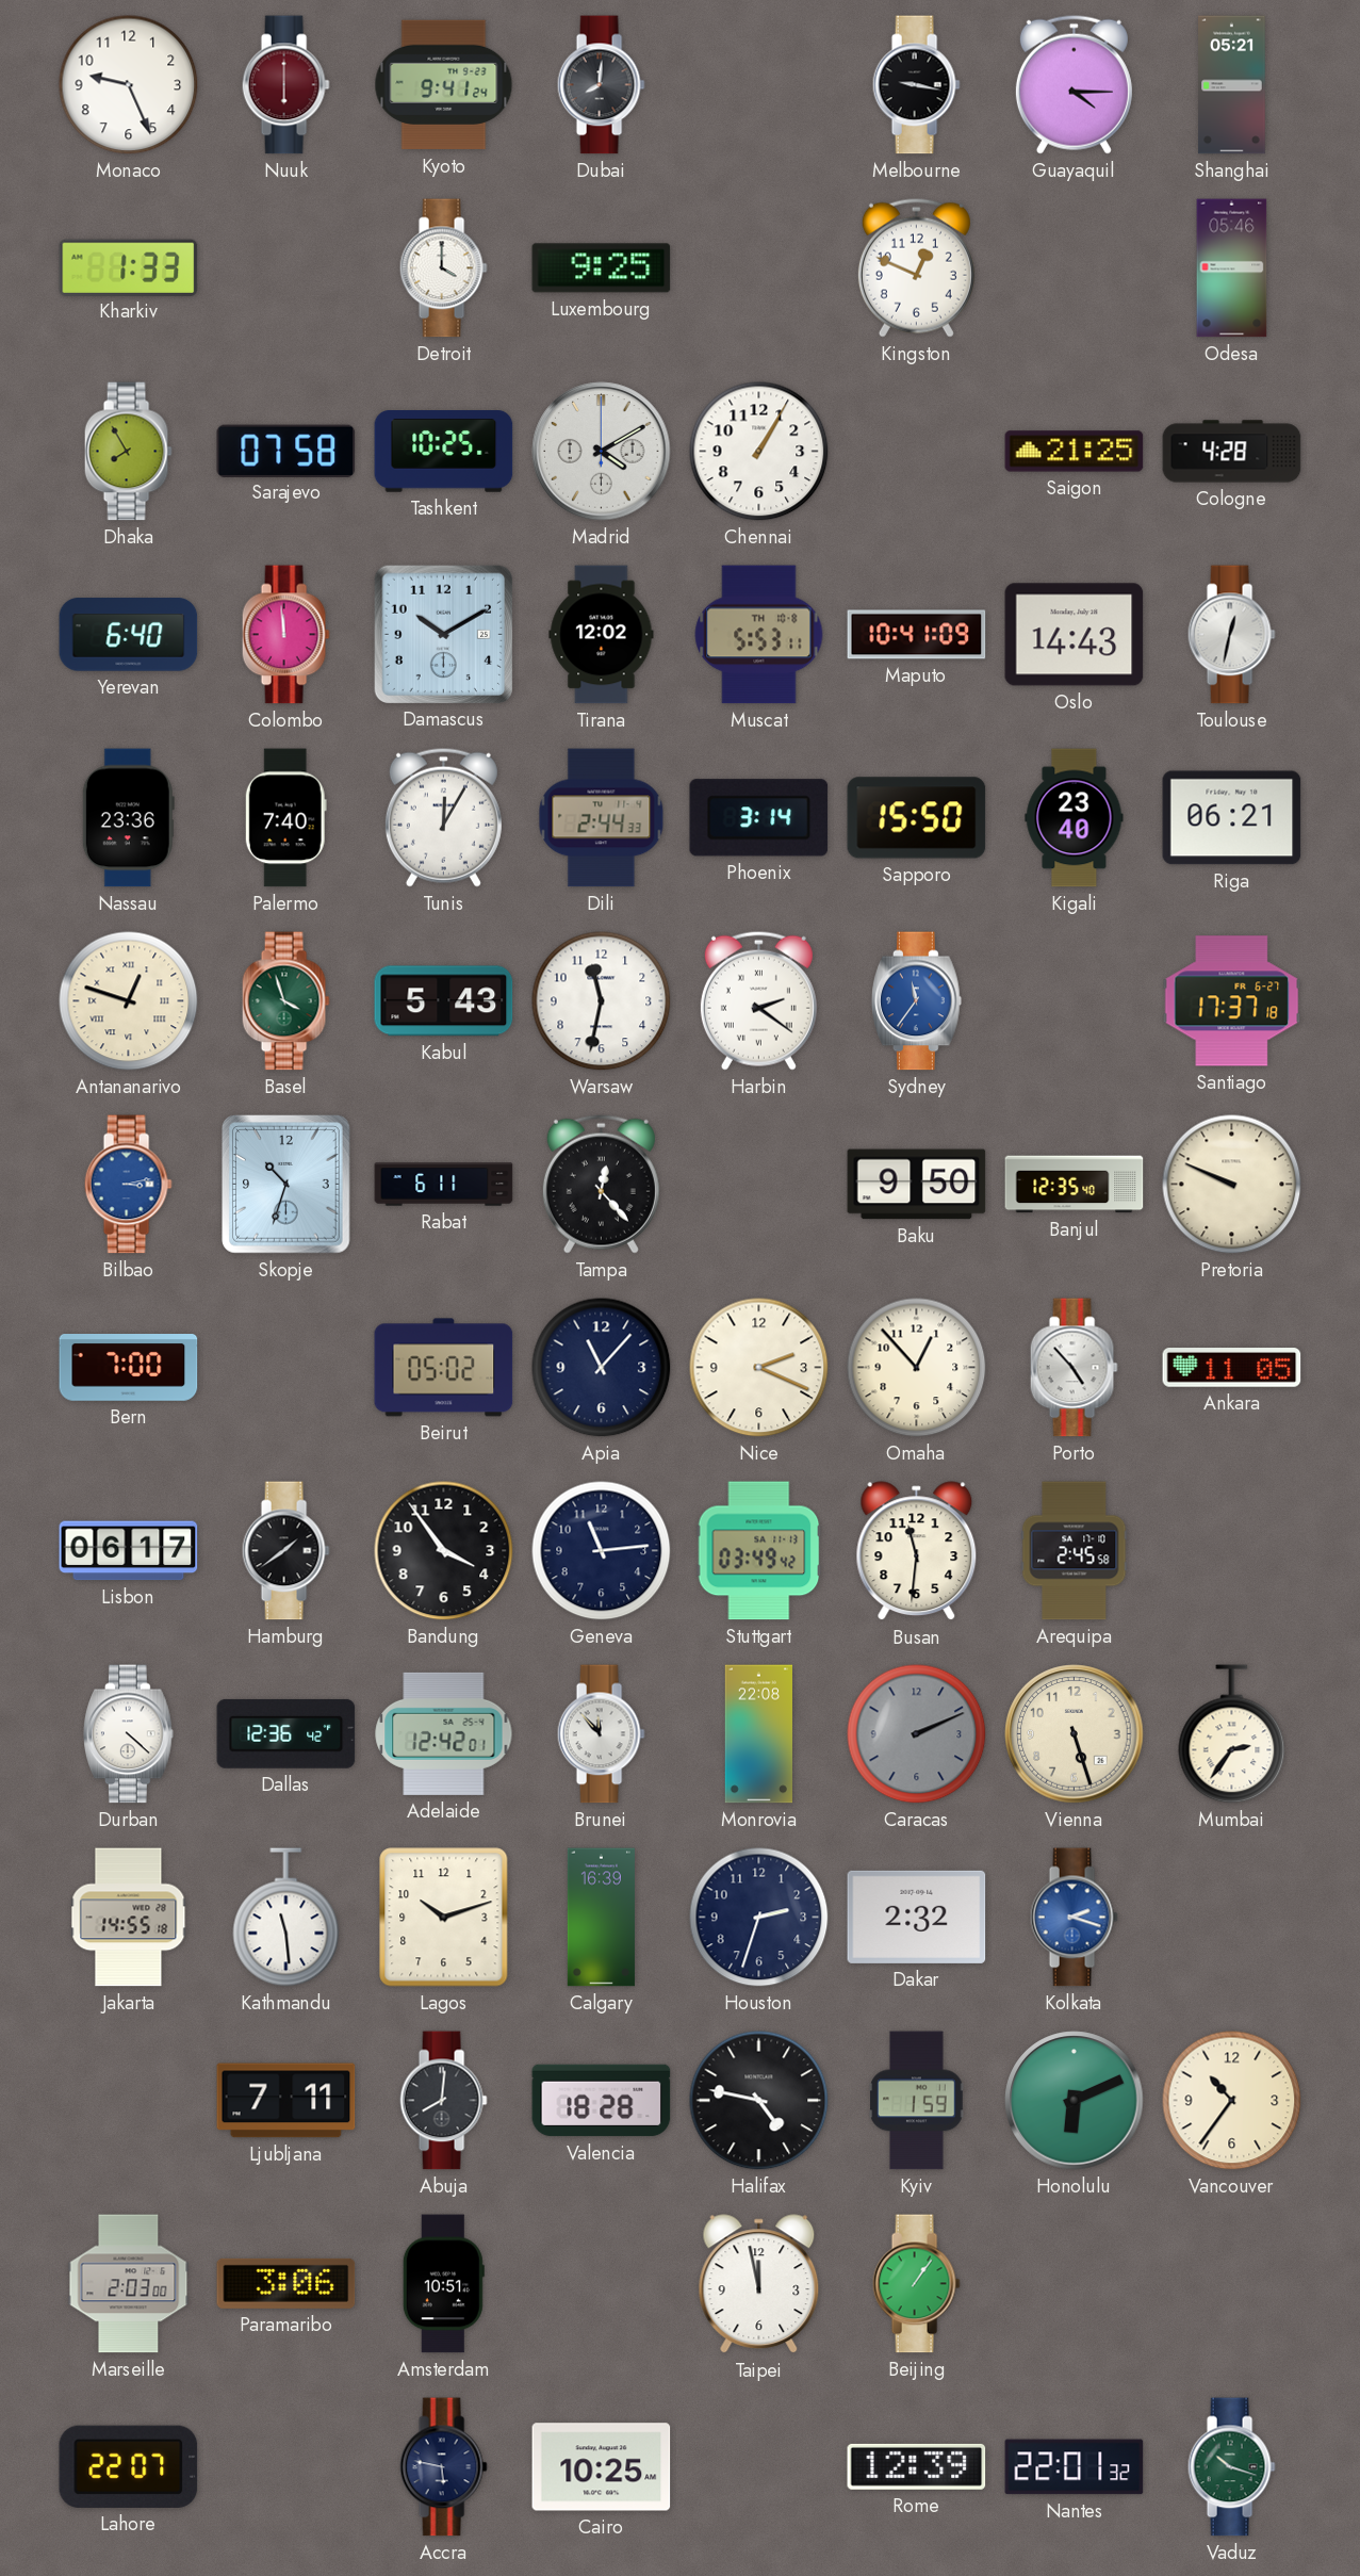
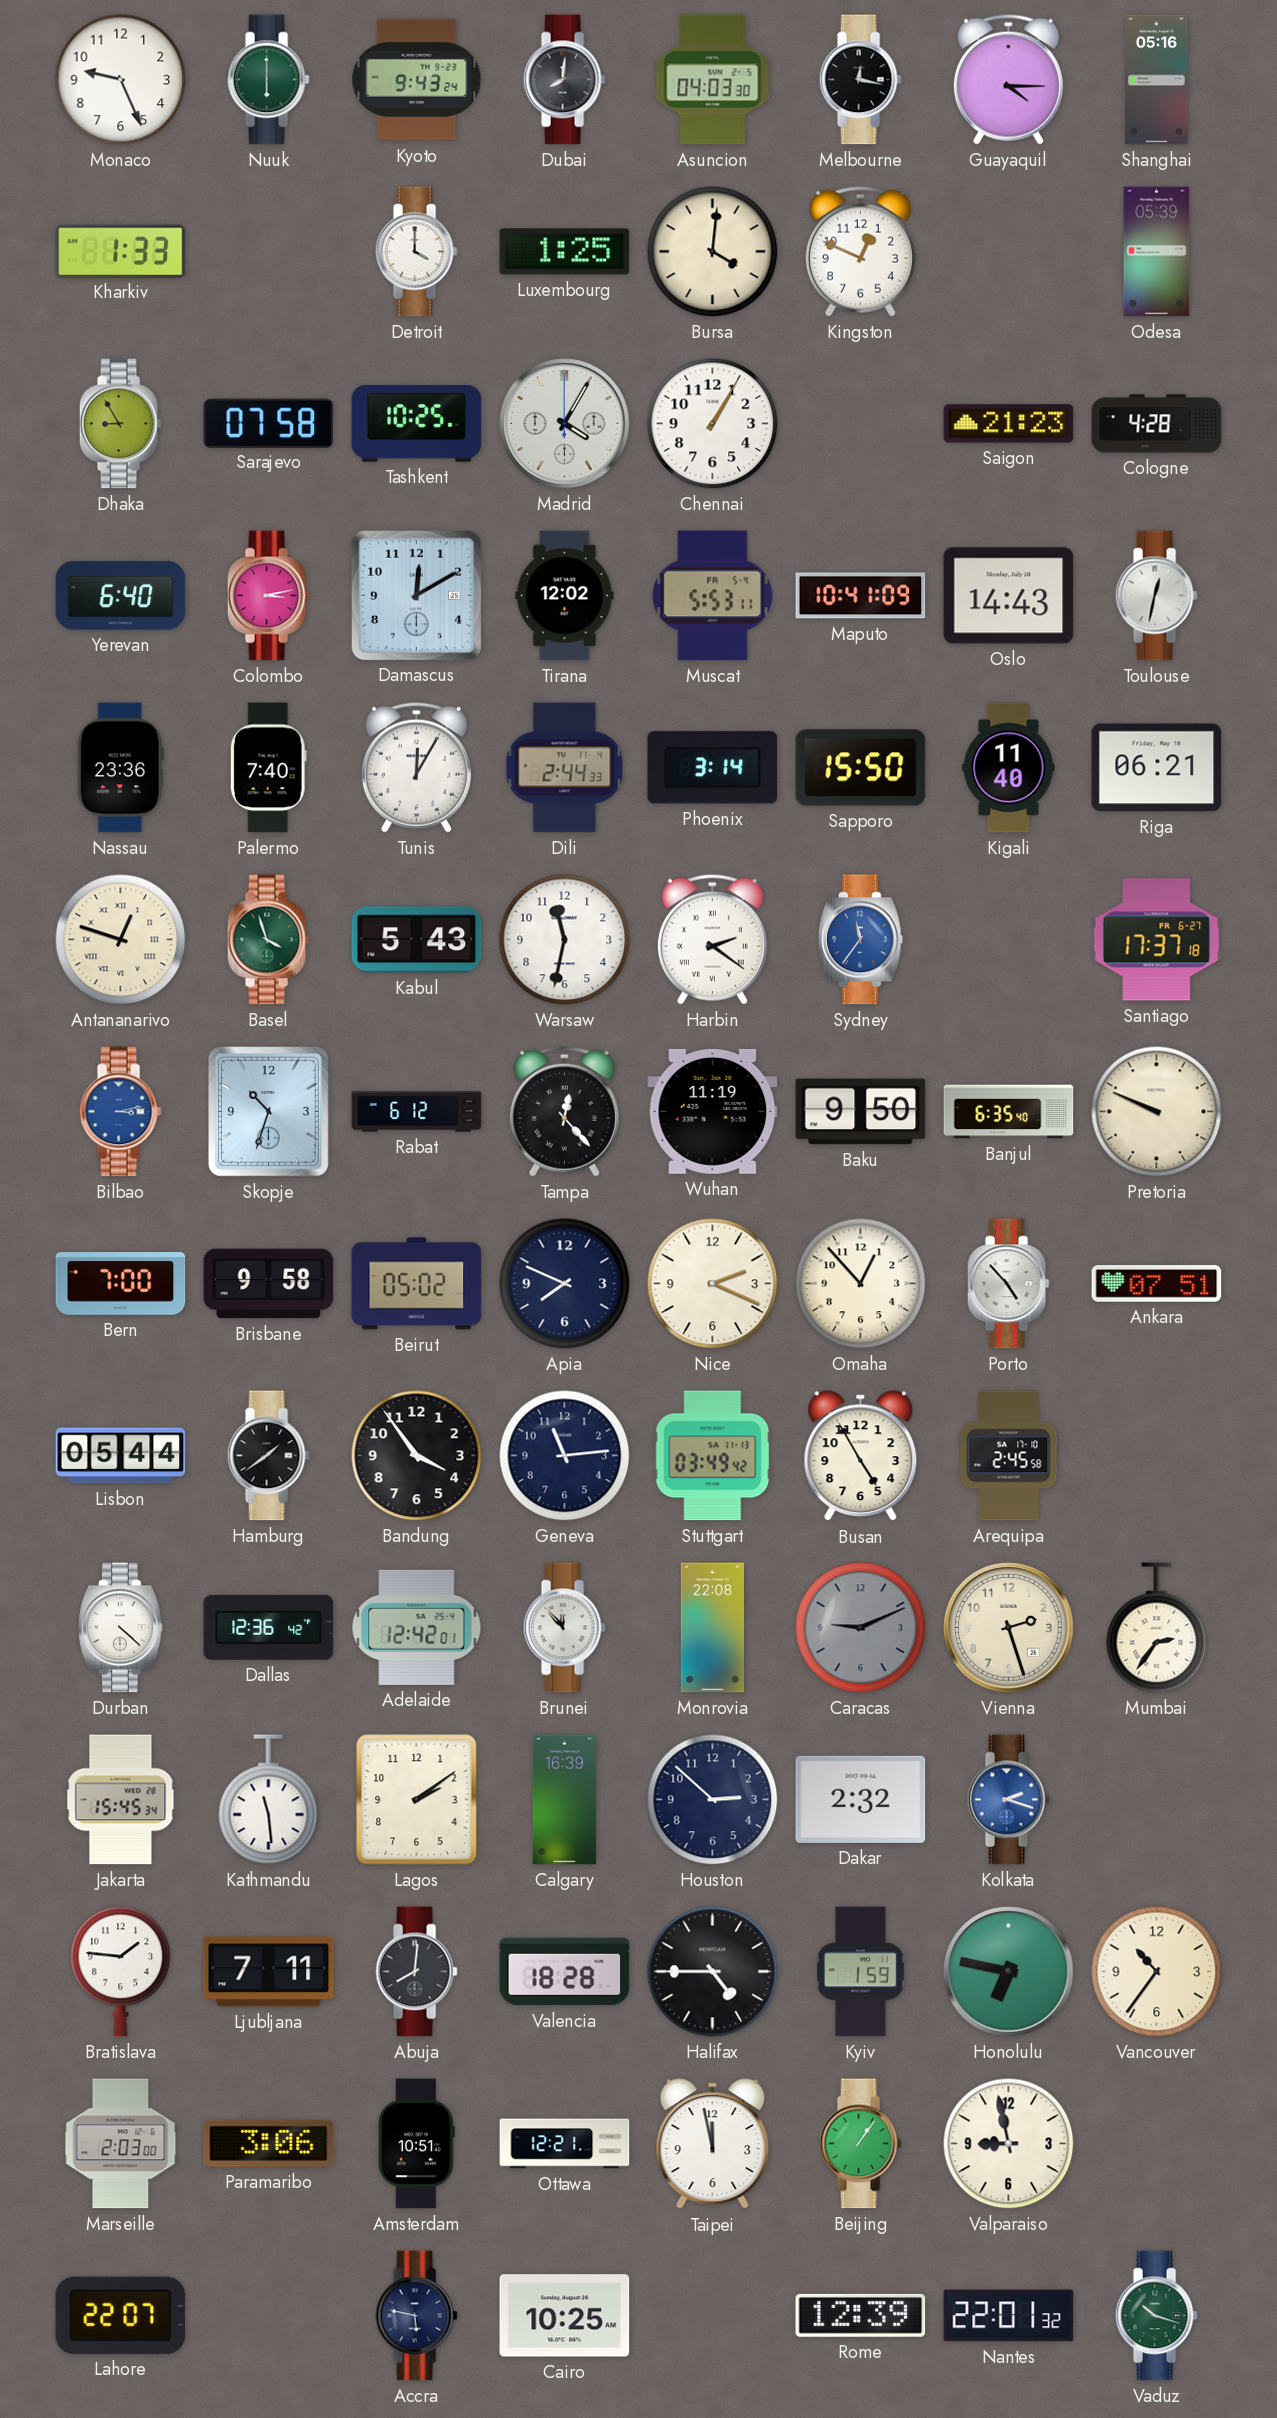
Nuuk dial: burgundy -> green (268, 80)
Kyoto: 9:41 -> 9:43 (417, 80)
Asuncion: none -> 04:03 (713, 80)
Melbourne: 9:17 -> 12:17 (860, 80)
Shanghai: 05:21 -> 05:16 (1157, 80)
Luxembourg: 9:25 -> 1:25 (565, 252)
Bursa: none -> 4:01 (713, 252)
Odesa: 05:46 -> 05:39 (1157, 252)
Dhaka: 7:55 -> 8:55 (120, 424)
Madrid: 4:10 -> 4:05 (565, 424)
Saigon: 21:25 -> 21:23 (1009, 424)
Colombo: 11:59 -> 3:13 (268, 596)
Damascus: 10:10 -> 12:10 (416, 595)
Muscat date: TH 10-8 -> FR 5-4 (713, 596)
Kigali: 23:40 -> 11:40 (1009, 768)
Rabat: 6:11 -> 6:12 (417, 1112)
Wuhan: none -> 11:19 (713, 1111)
Banjul: 12:35 -> 6:35 (1009, 1112)
Brisbane: none -> 9:58 (269, 1284)
Apia: 11:07 -> 7:49 (565, 1284)
Ankara: 11:05 -> 07:51 (1157, 1284)
Lisbon: 06:17 -> 05:44 (121, 1456)
Busan: 11:31 -> 4:55 (861, 1456)
Caracas: 2:11 -> 9:11 (861, 1628)
Vienna: 5:27 -> 2:27 (1009, 1628)
Jakarta: 14:55 -> 15:45 (121, 1800)
Lagos: 10:12 -> 2:09 (417, 1800)
Houston: 2:33 -> 2:52 (713, 1800)
Bratislava: none -> 1:46 (121, 1972)
Halifax: 4:47 -> 4:45 (713, 1972)
Honolulu: 6:11 -> 6:47 (1009, 1972)
Ottawa: none -> 12:21 (565, 2144)
Valparaiso: none -> 8:58 (1009, 2144)
